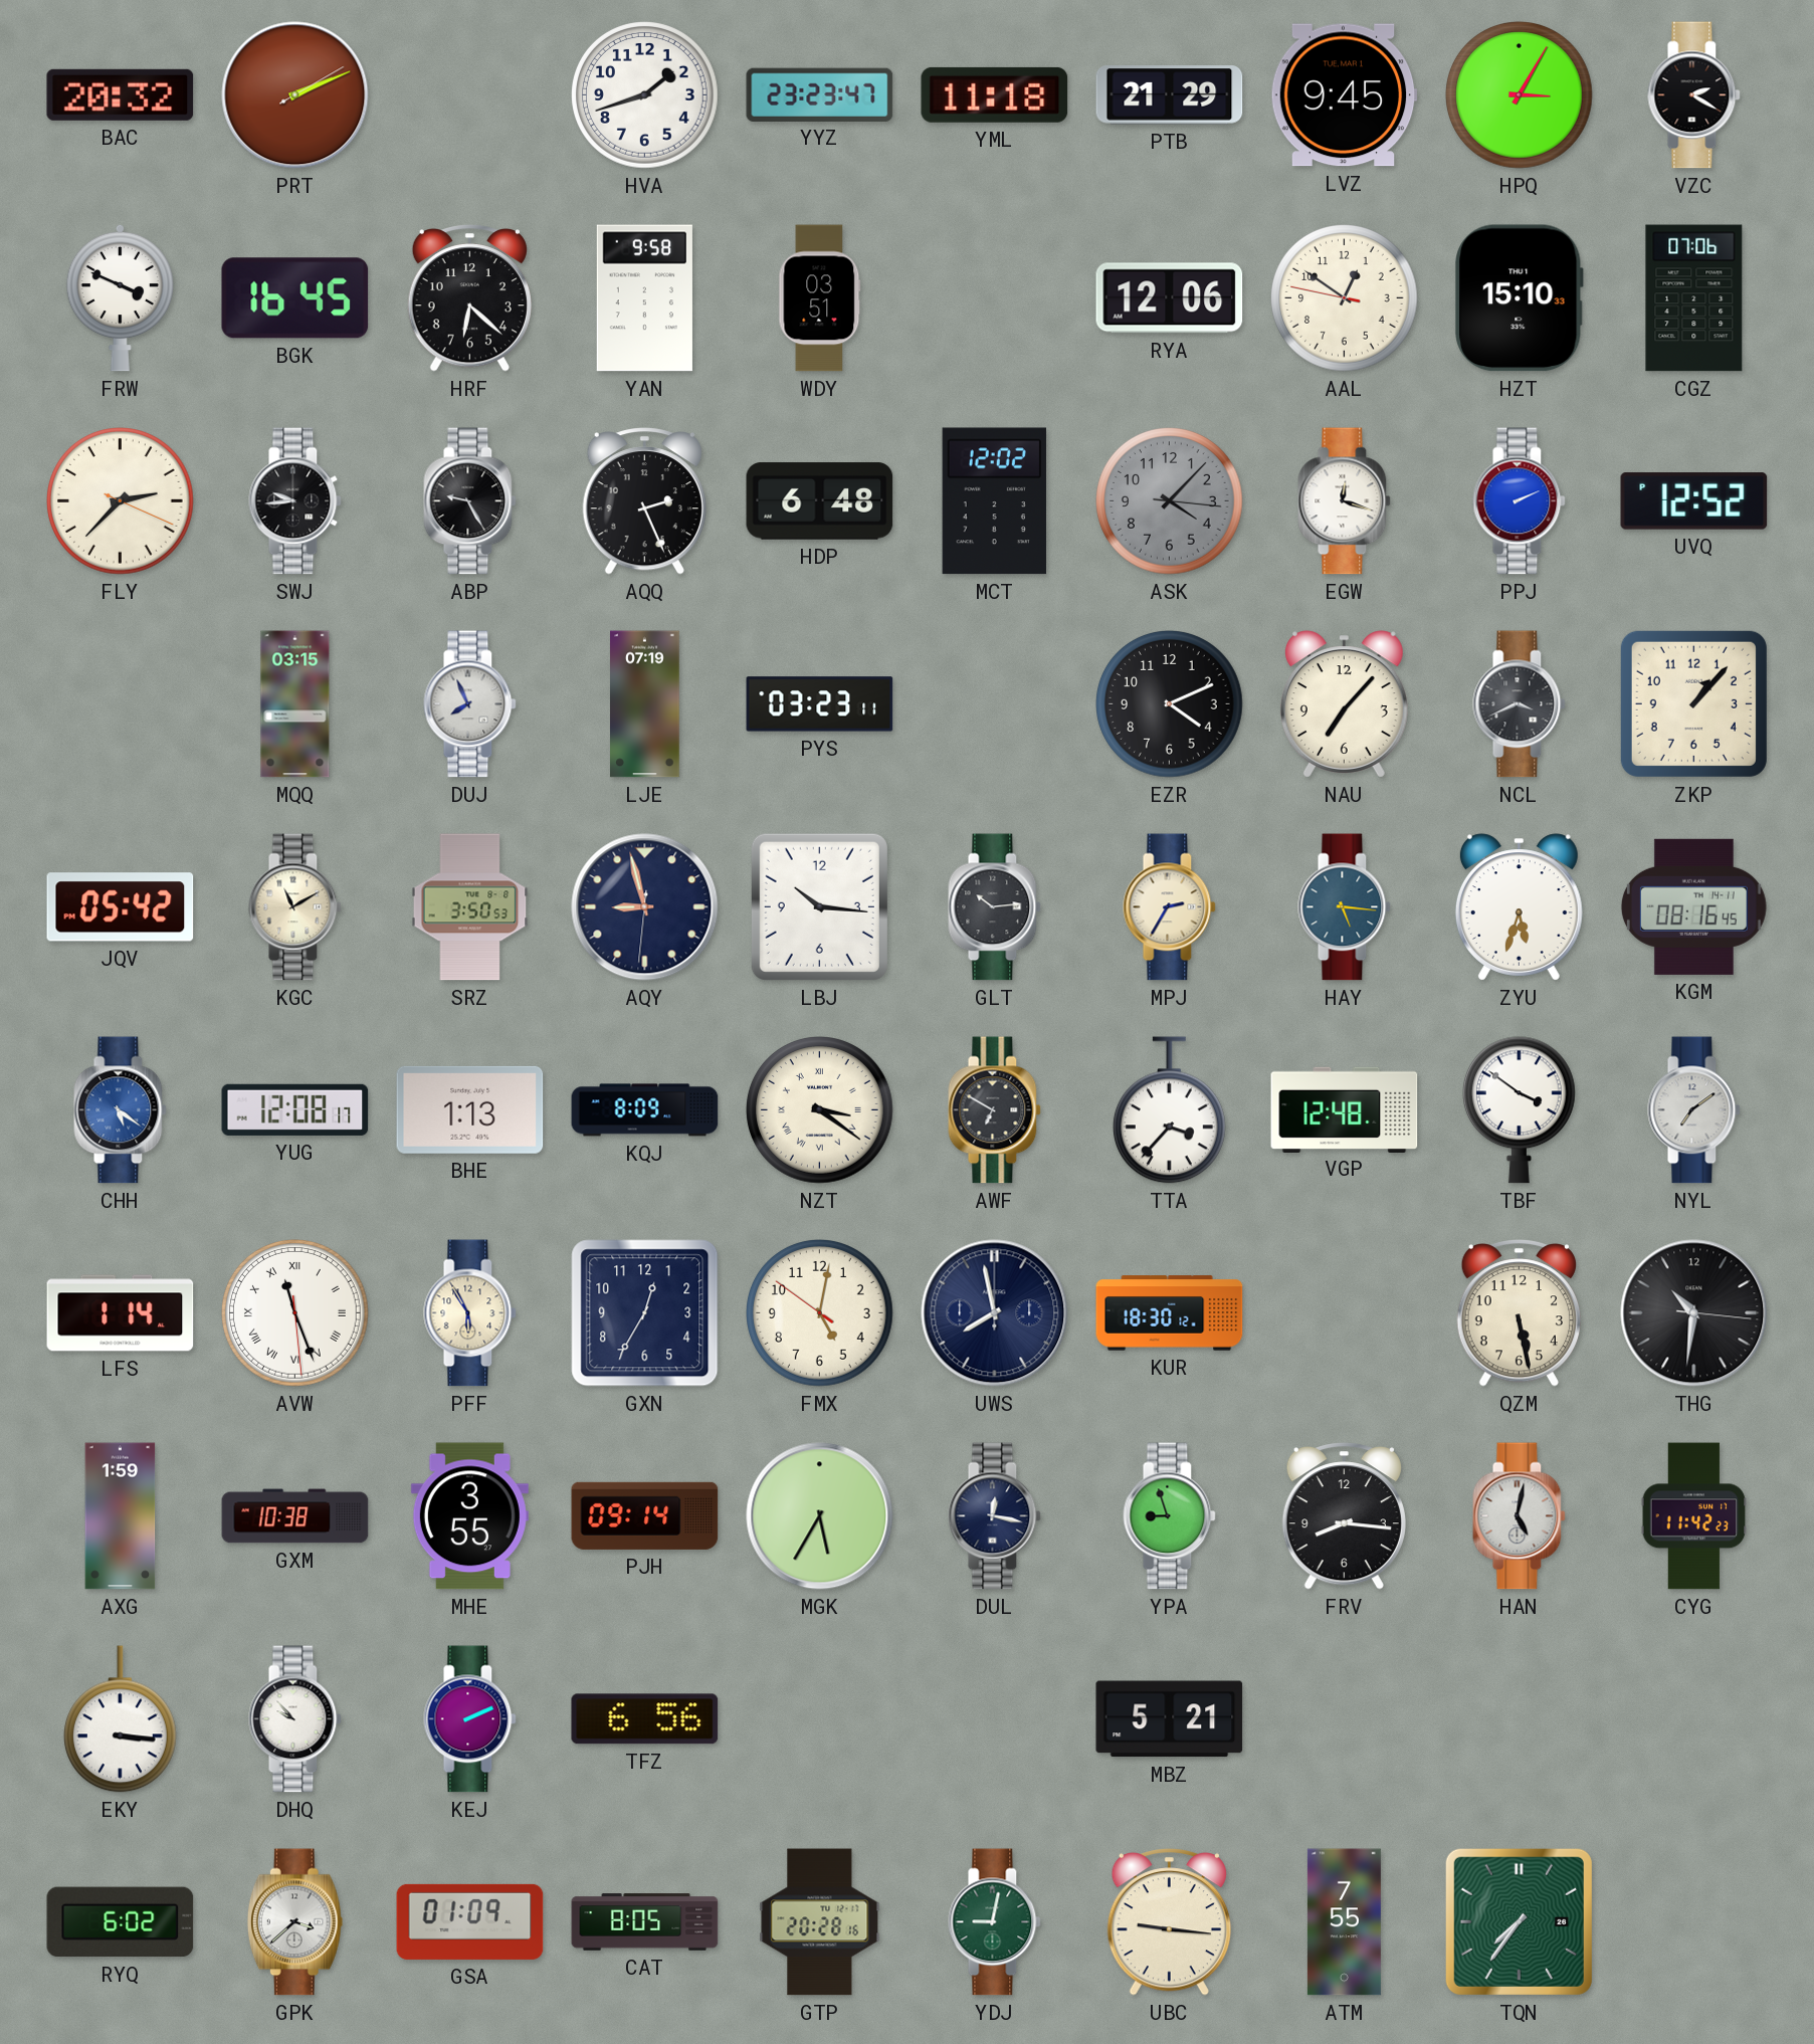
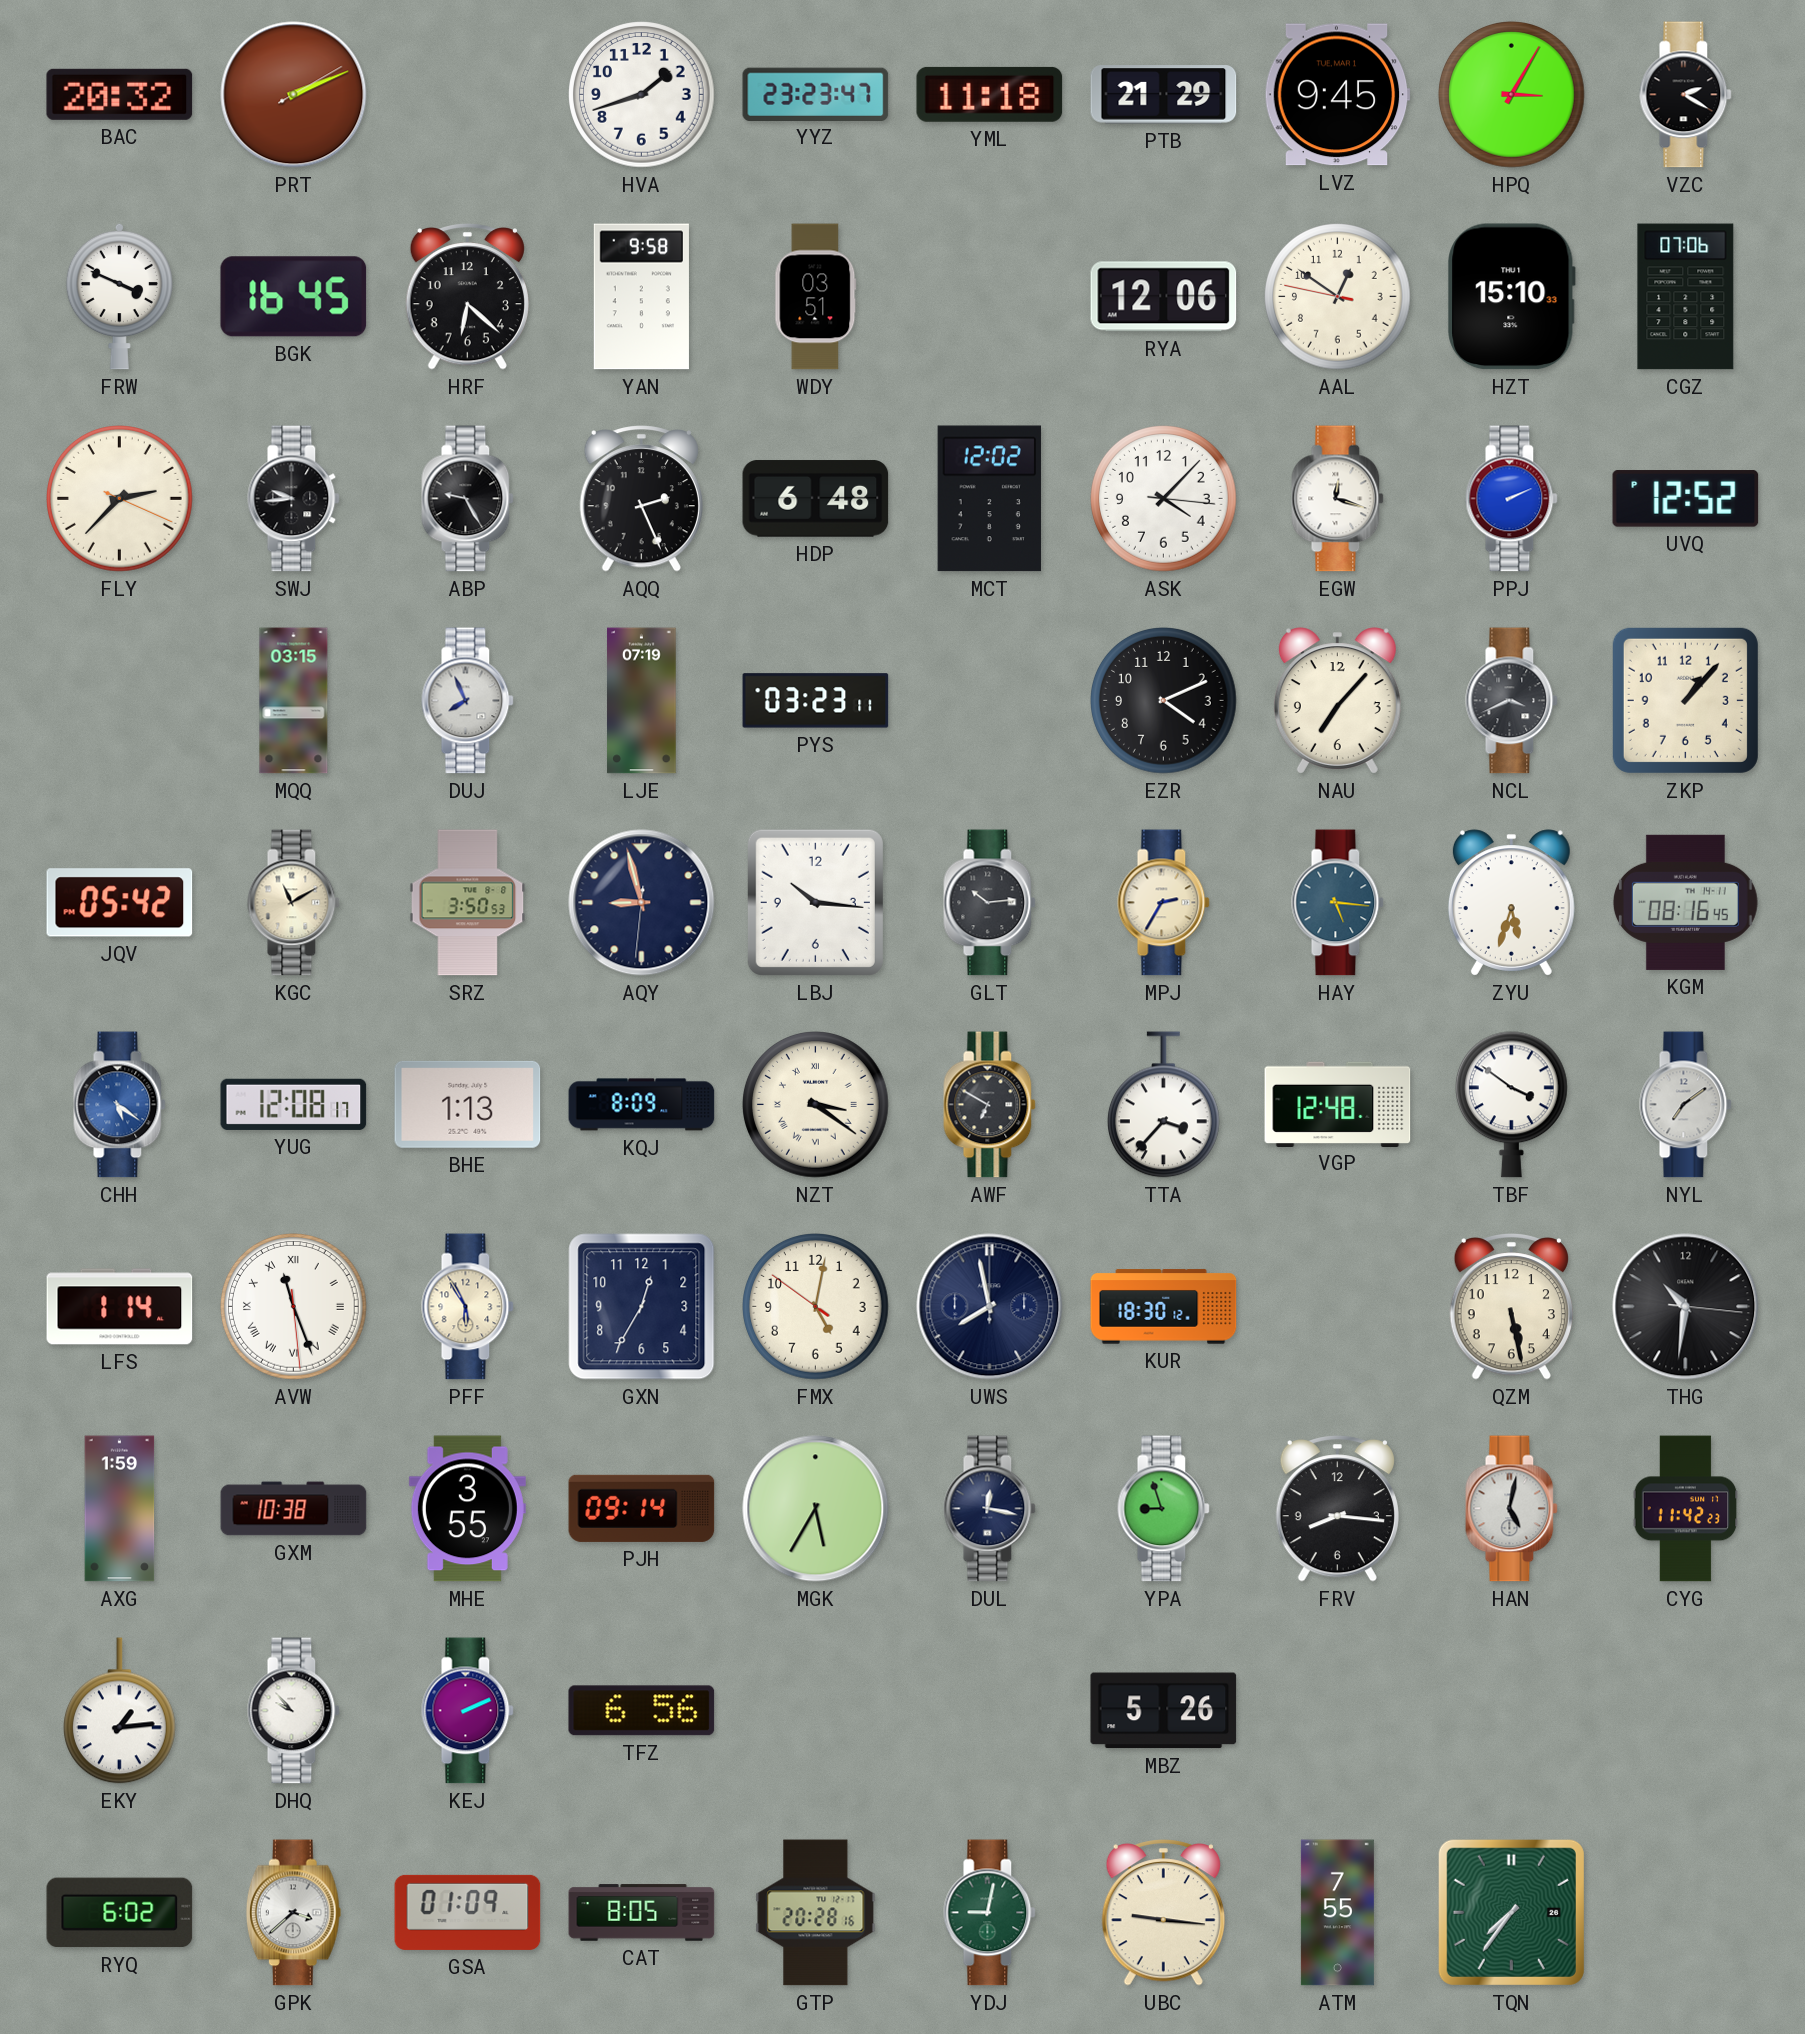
ASK dial: grey -> white (1164, 499)
EKY: 3:16 -> 1:14 (119, 1711)
MBZ: 5:21 -> 5:26 (1164, 1711)
